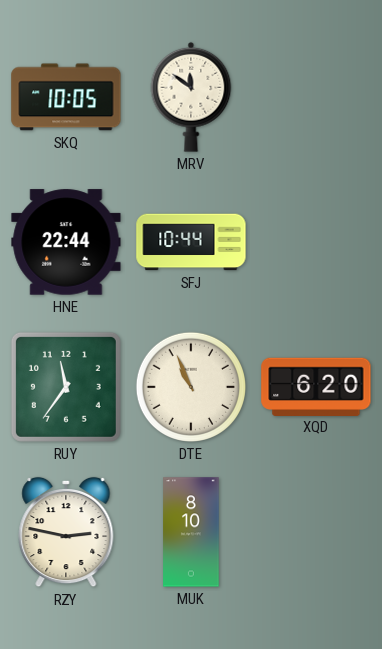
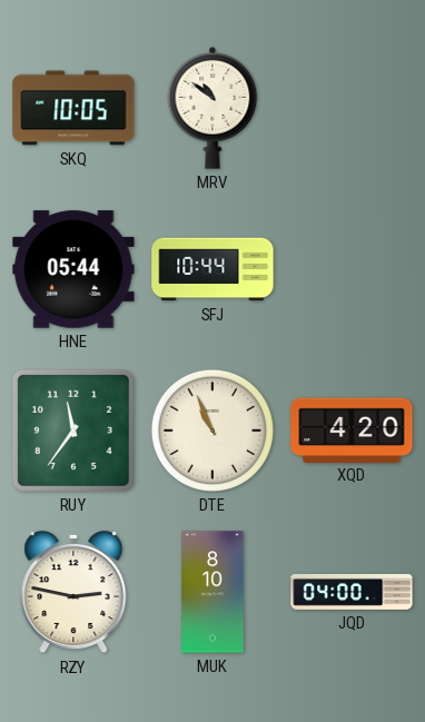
MRV: 11:51 -> 10:51 (212, 108)
HNE: 22:44 -> 05:44 (73, 269)
XQD: 6:20 -> 4:20 (352, 429)
JQD: none -> 04:00 (352, 592)
